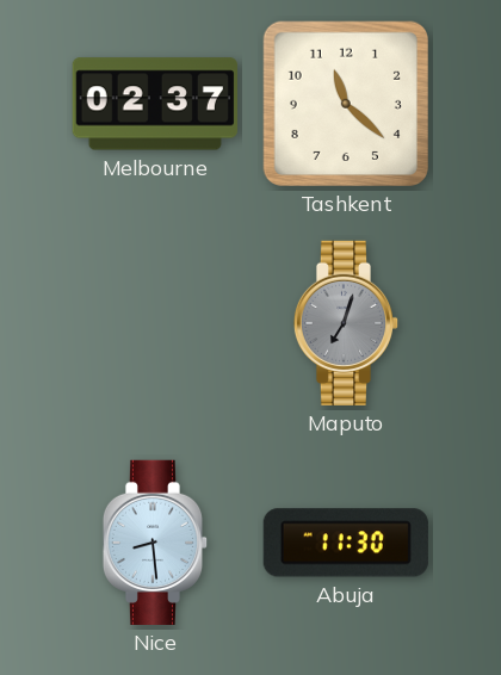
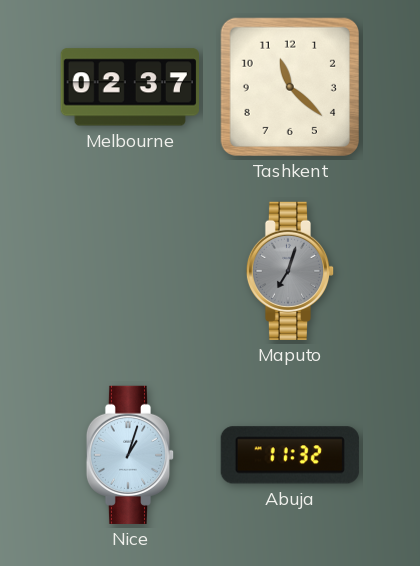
Nice: 8:29 -> 1:03 (130, 455)
Abuja: 11:30 -> 11:32 (290, 455)
